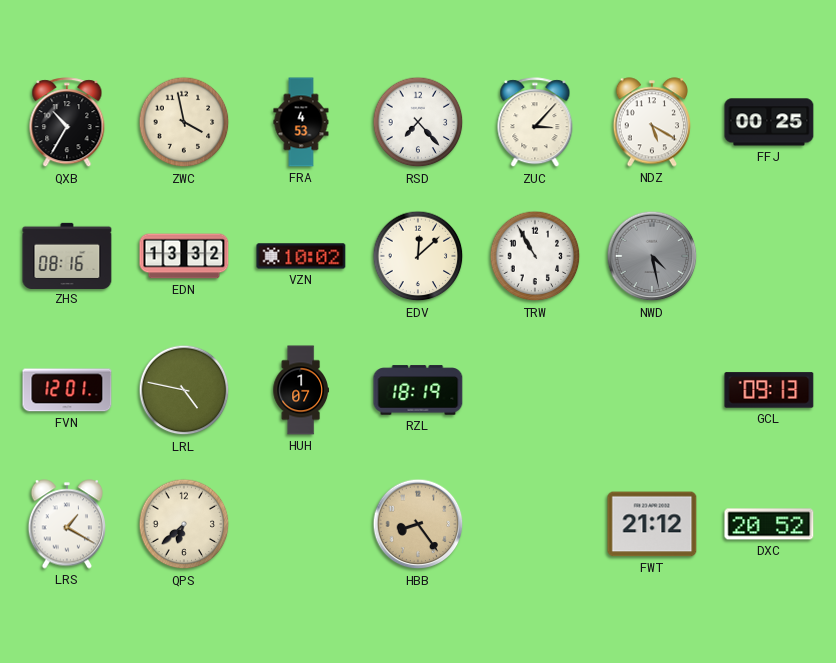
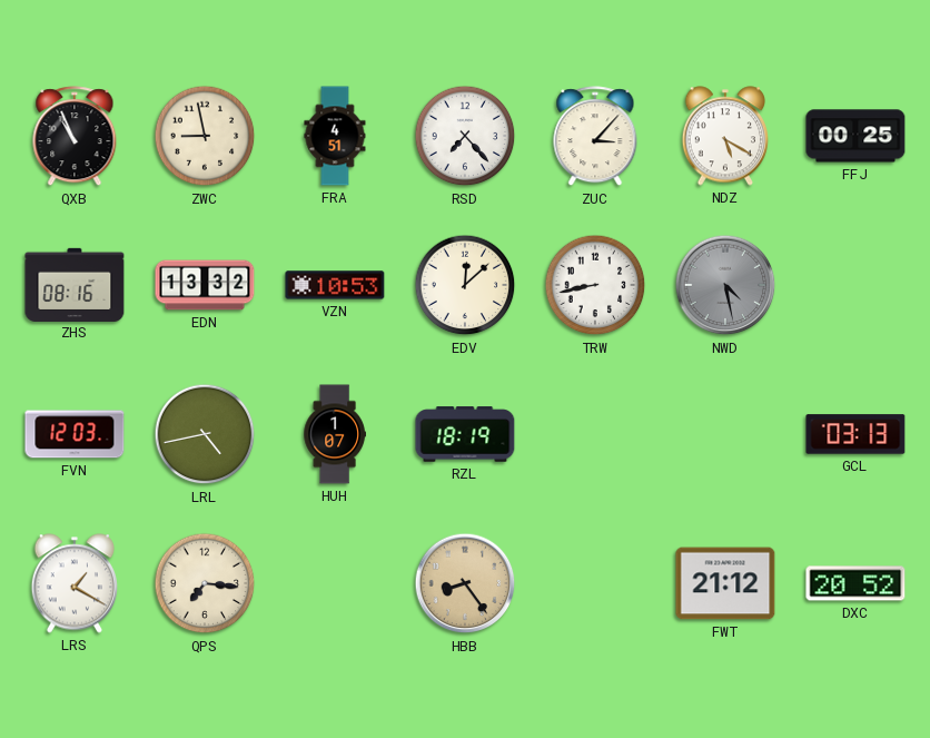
QXB: 10:35 -> 10:56 (75, 137)
ZWC: 3:58 -> 8:58 (205, 136)
FRA: 4:53 -> 4:51 (335, 136)
VZN: 10:02 -> 10:53 (335, 285)
TRW: 10:55 -> 8:43 (595, 285)
FVN: 12:01 -> 12:03 (75, 434)
LRL: 4:47 -> 4:43 (205, 434)
GCL: 09:13 -> 03:13 (855, 434)
QPS: 6:38 -> 7:16 (205, 583)
